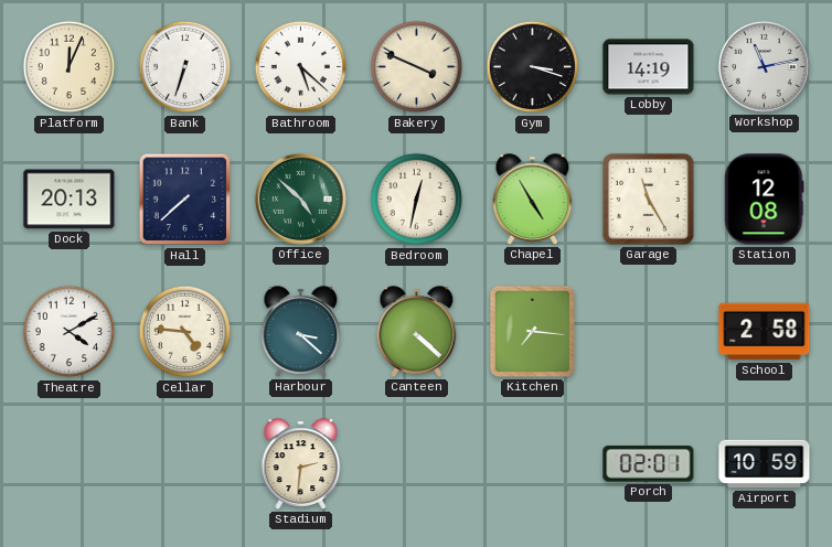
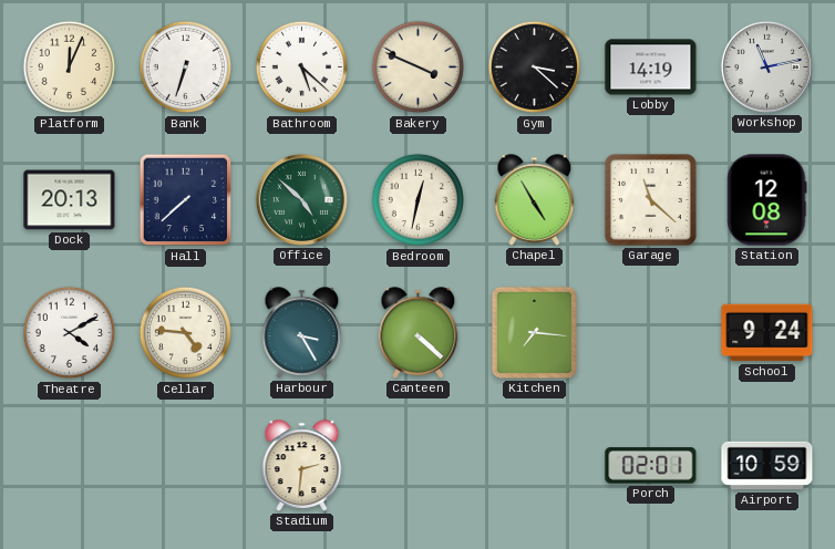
Gym: 3:18 -> 3:22 (535, 68)
Garage: 11:25 -> 11:22 (650, 199)
Harbour: 3:22 -> 3:25 (302, 333)
School: 2:58 -> 9:24 (767, 333)
